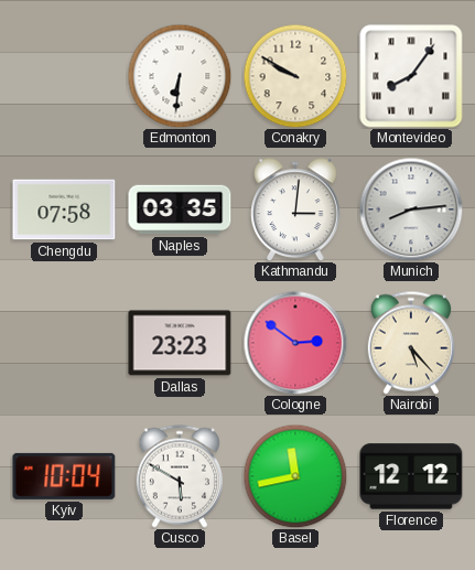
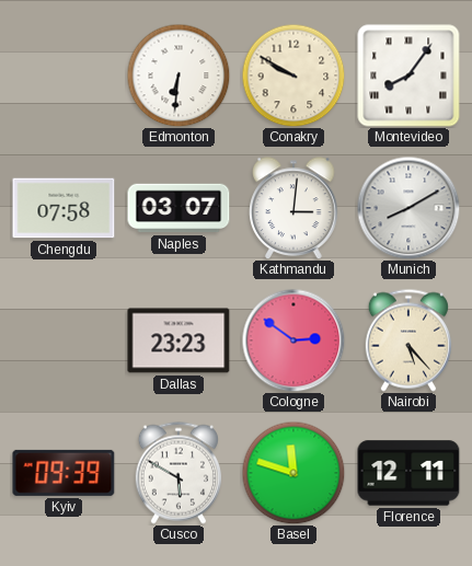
Naples: 03:35 -> 03:07 (179, 208)
Munich: 8:14 -> 8:10 (408, 208)
Kyiv: 10:04 -> 09:39 (64, 473)
Basel: 11:43 -> 11:48 (293, 473)
Florence: 12:12 -> 12:11 (408, 473)
